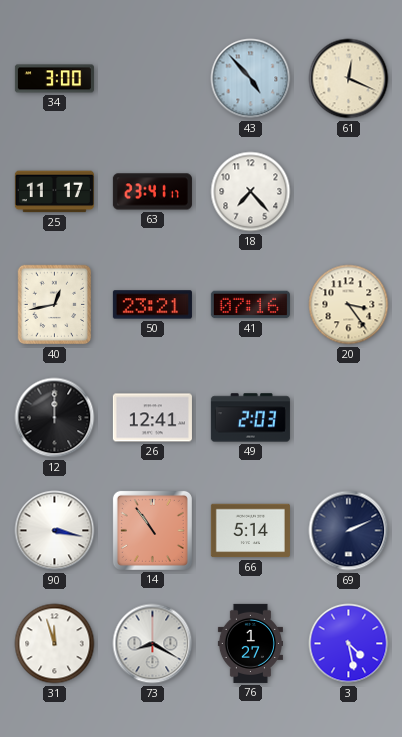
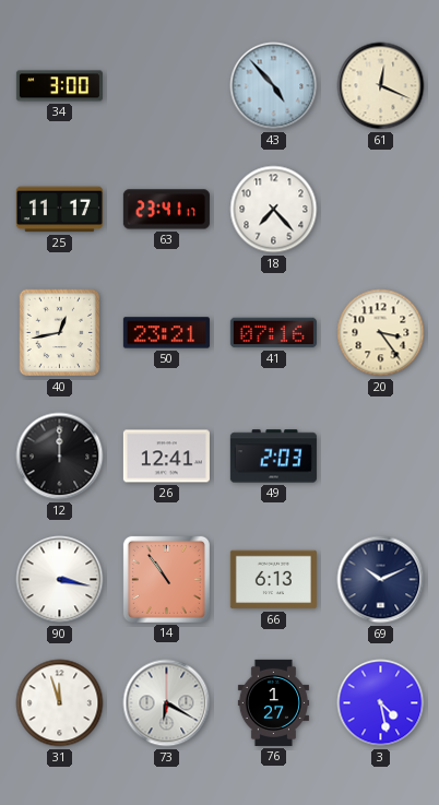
66: 5:14 -> 6:13 (273, 580)
69: 2:11 -> 10:11 (381, 580)
73: 8:20 -> 6:20 (167, 703)
